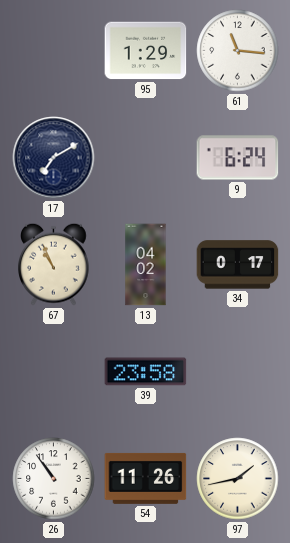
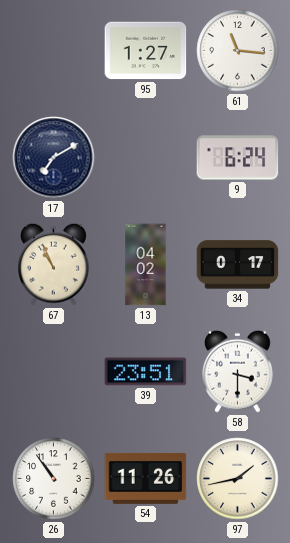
95: 1:29 -> 1:27 (146, 51)
39: 23:58 -> 23:51 (146, 372)
58: none -> 3:30 (238, 371)
